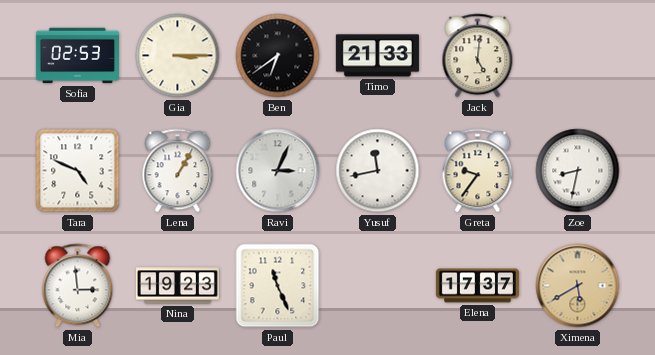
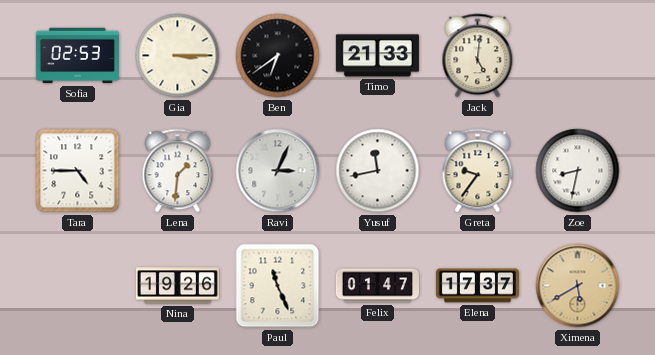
Tara: 4:49 -> 4:45 (78, 171)
Lena: 1:05 -> 1:31 (178, 171)
Mia: 2:59 -> none (78, 286)
Nina: 19:23 -> 19:26 (177, 286)
Felix: none -> 01:47 (377, 286)
